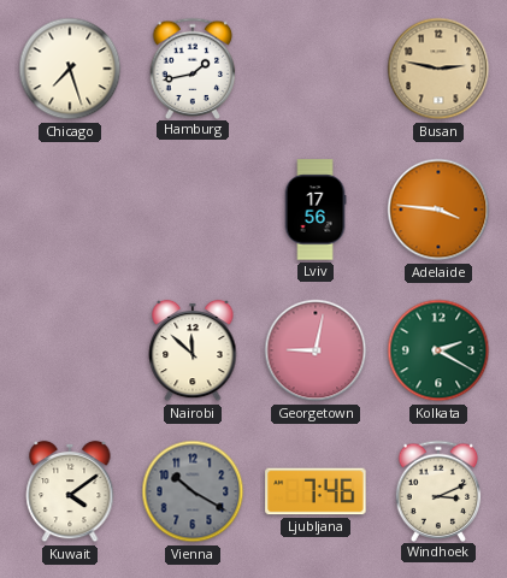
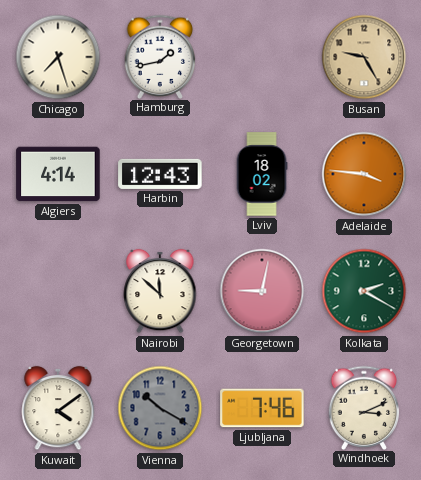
Busan: 2:47 -> 9:25 (364, 57)
Algiers: none -> 4:14 (58, 174)
Harbin: none -> 12:43 (160, 174)
Lviv: 17:56 -> 18:02 (262, 174)
